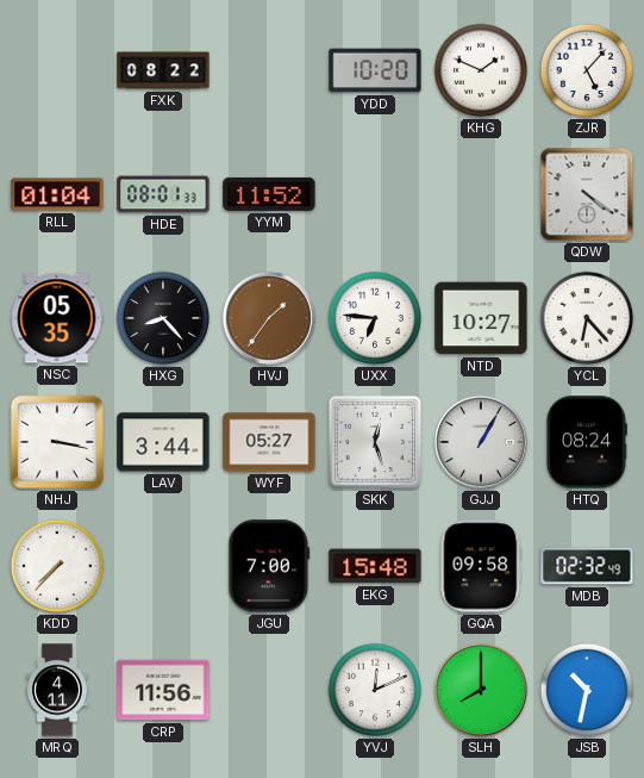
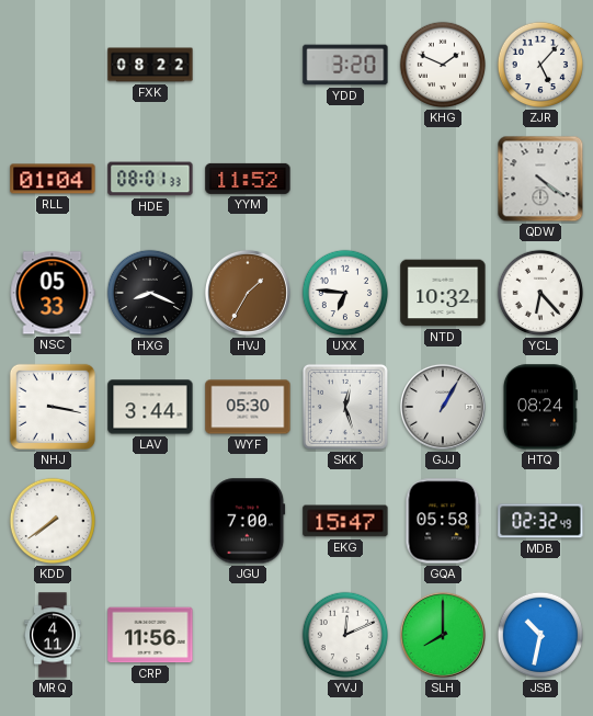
YDD: 10:20 -> 3:20 (345, 65)
NSC: 05:35 -> 05:33 (53, 293)
HXG: 8:23 -> 8:19 (150, 293)
HVJ: 1:36 -> 1:35 (248, 293)
NTD: 10:27 -> 10:32 (443, 293)
WYF: 05:27 -> 05:30 (248, 407)
KDD: 7:37 -> 7:39 (53, 521)
EKG: 15:48 -> 15:47 (345, 521)
GQA: 09:58 -> 05:58 (443, 521)
